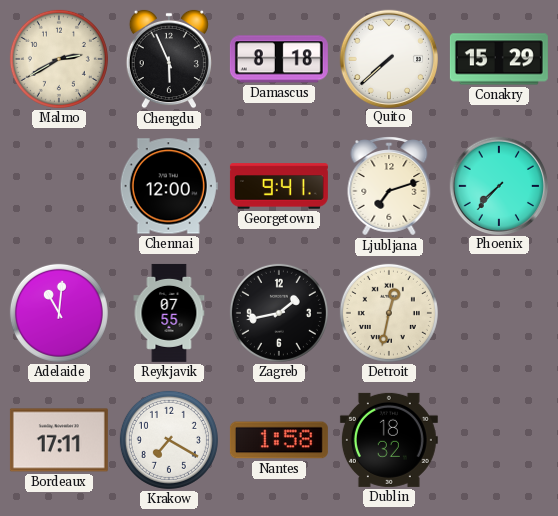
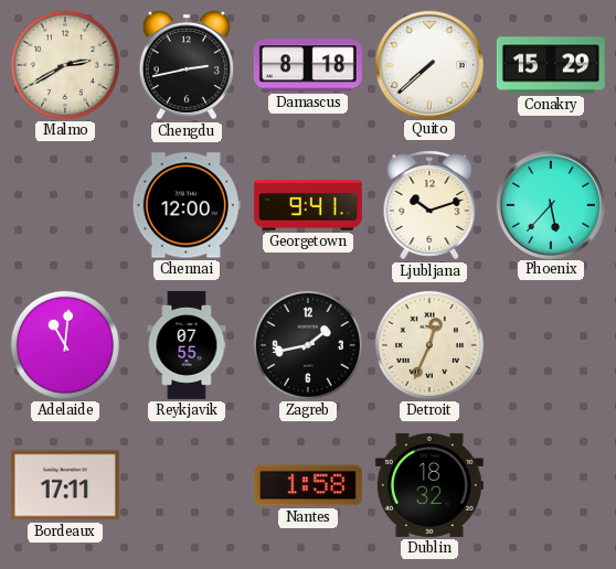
Chengdu: 5:56 -> 2:43 (187, 65)
Ljubljana: 7:12 -> 10:12 (429, 205)
Phoenix: 7:37 -> 5:37 (550, 204)
Detroit: 12:32 -> 12:34 (429, 345)
Krakow: 7:20 -> none (169, 440)
